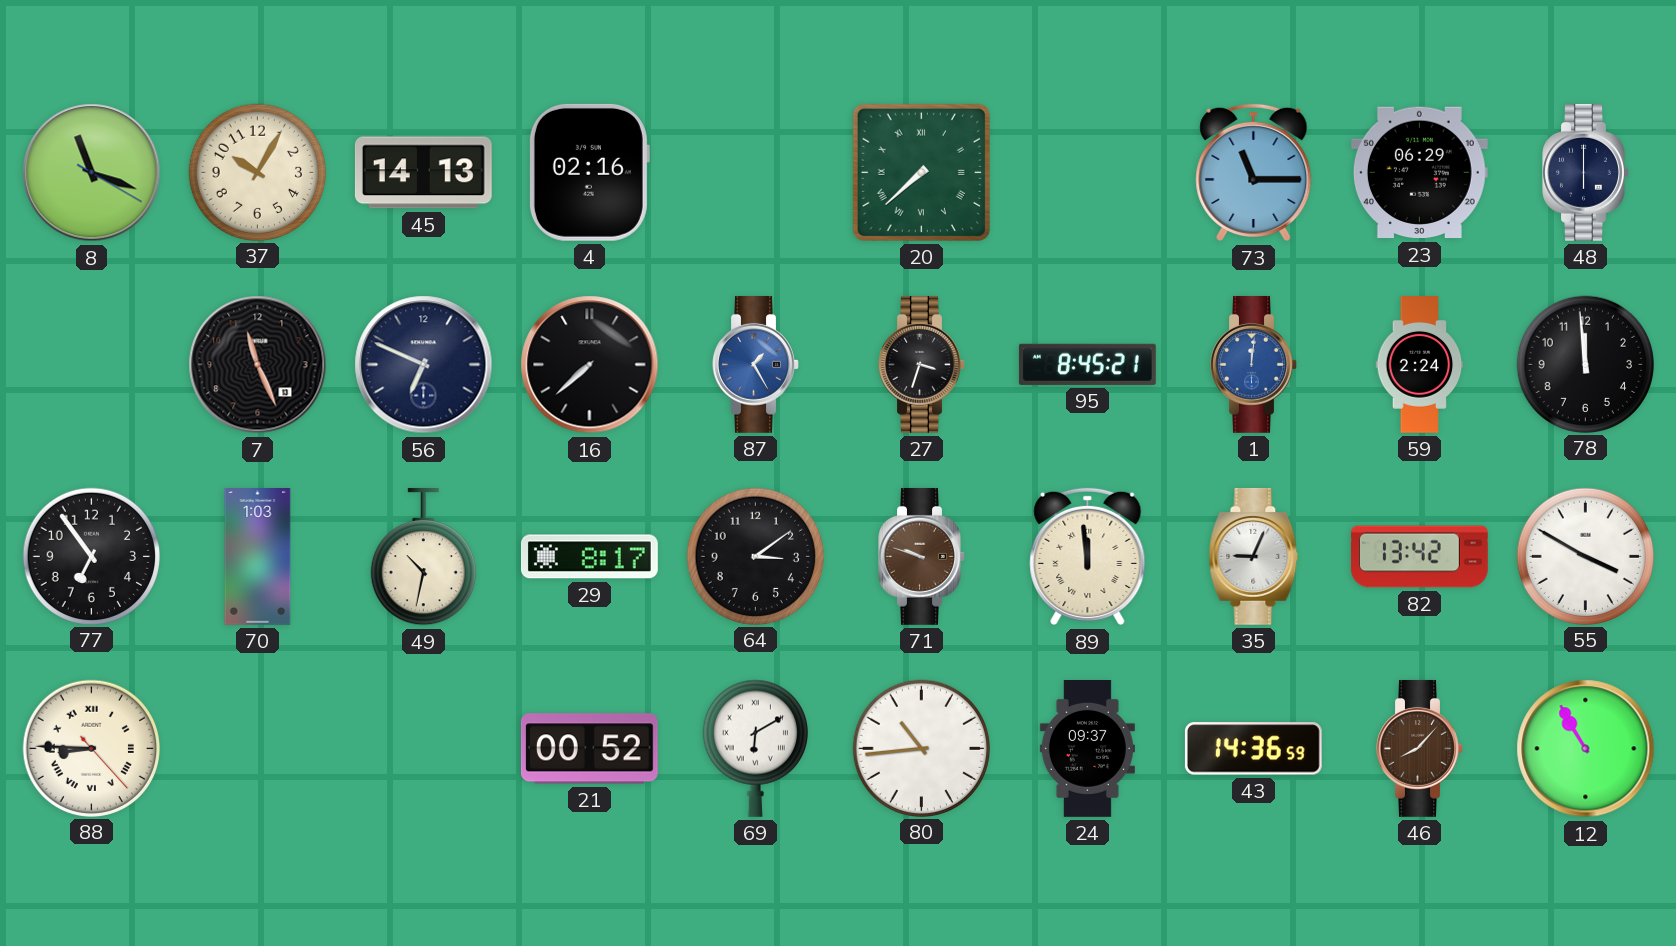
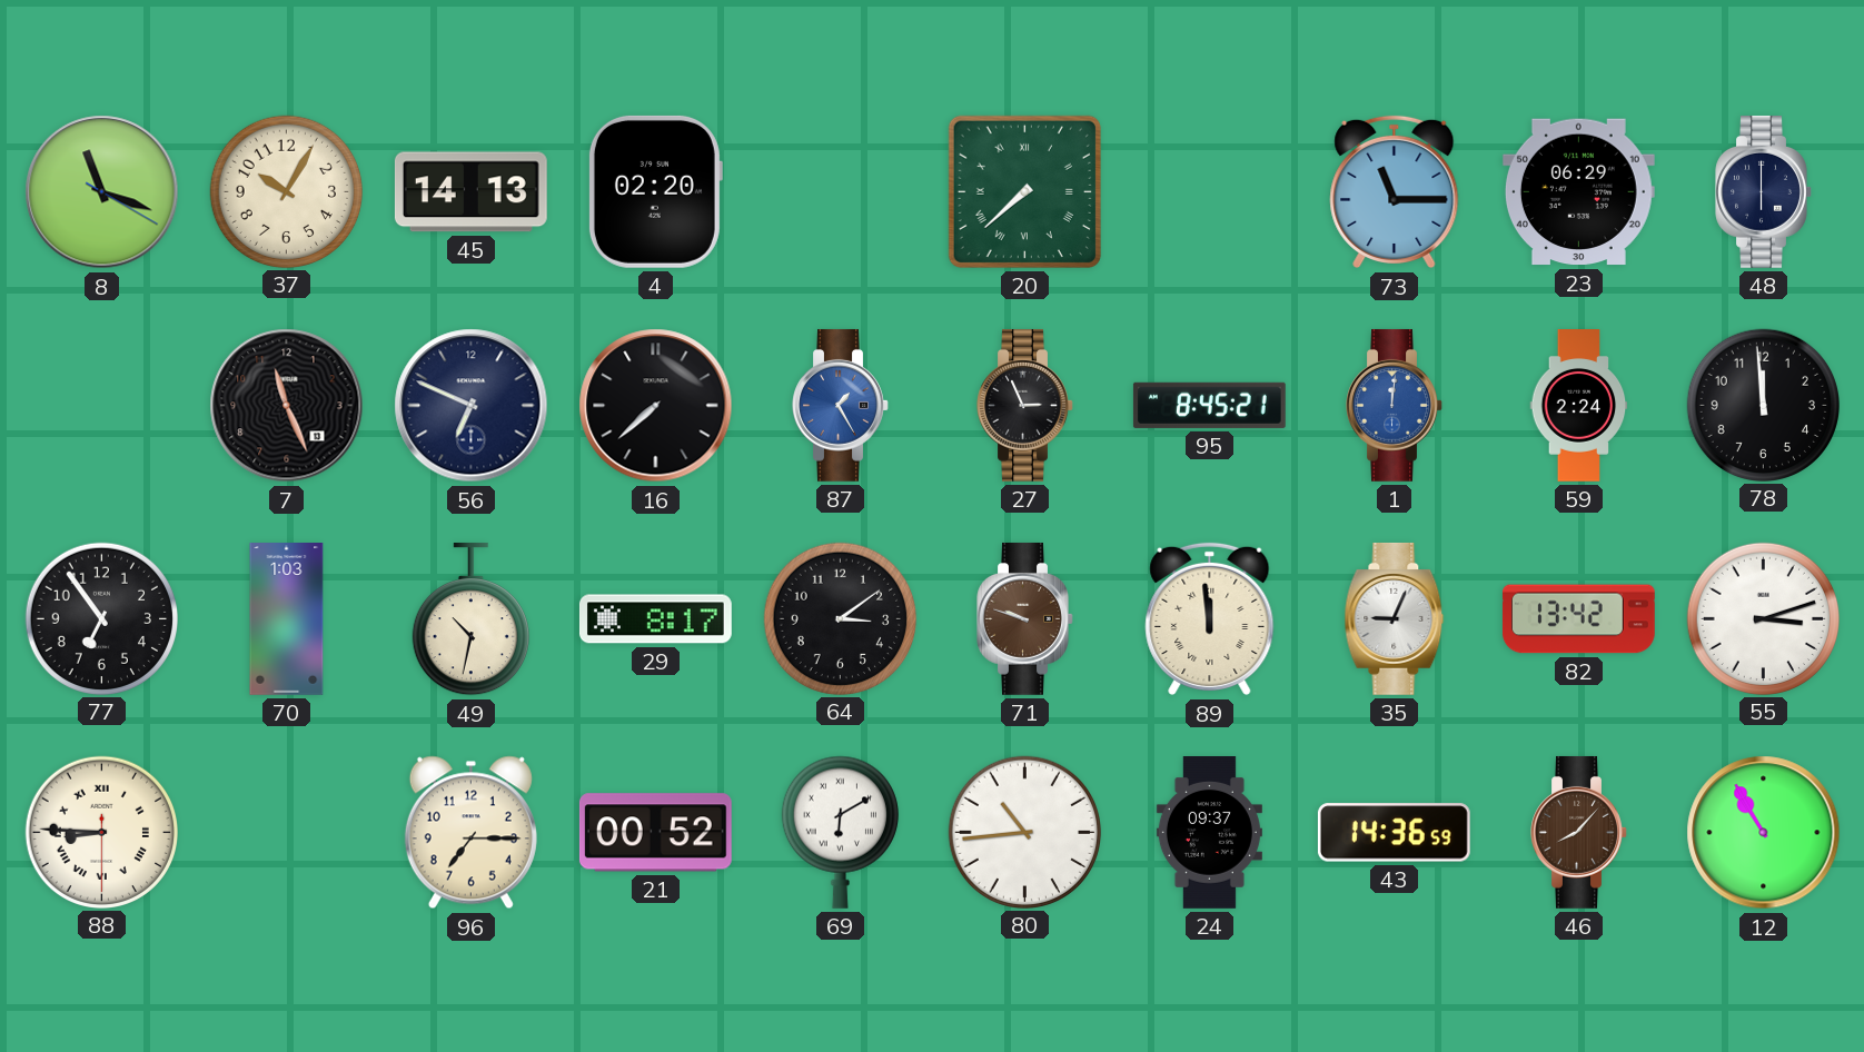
4: 02:16 -> 02:20 (655, 191)
27: 3:33 -> 2:56 (1025, 405)
55: 3:50 -> 3:12 (1763, 618)
88: 8:45:23 -> 8:45:30 (101, 832)
96: none -> 7:15 (470, 833)
